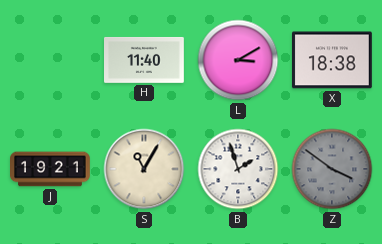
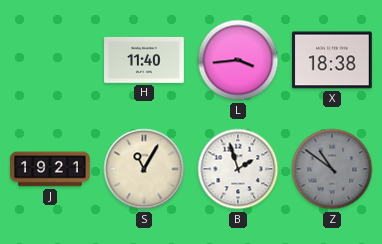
L: 3:10 -> 3:44 (238, 60)
Z: 3:51 -> 10:51 (332, 169)
